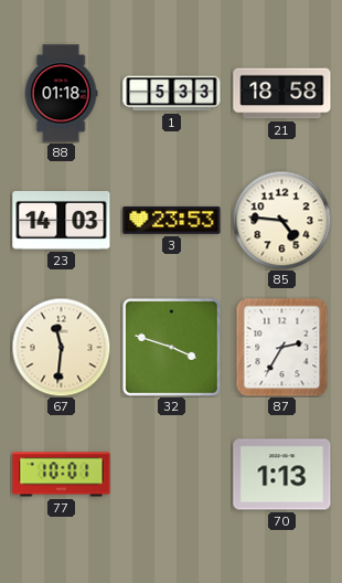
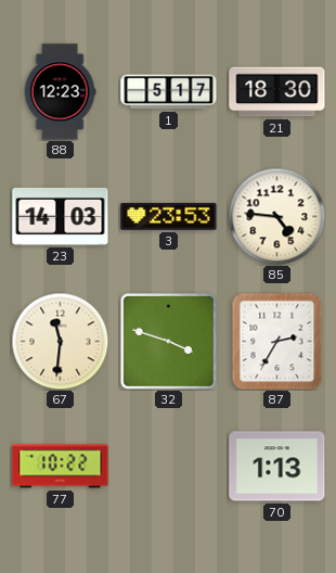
88: 01:18 -> 12:23 (60, 92)
1: 5:33 -> 5:17 (169, 92)
21: 18:58 -> 18:30 (277, 92)
77: 10:01 -> 10:22 (61, 467)
